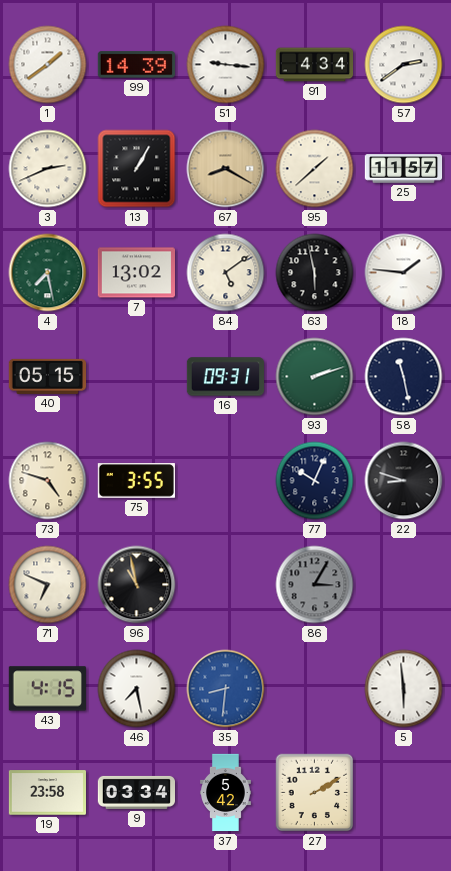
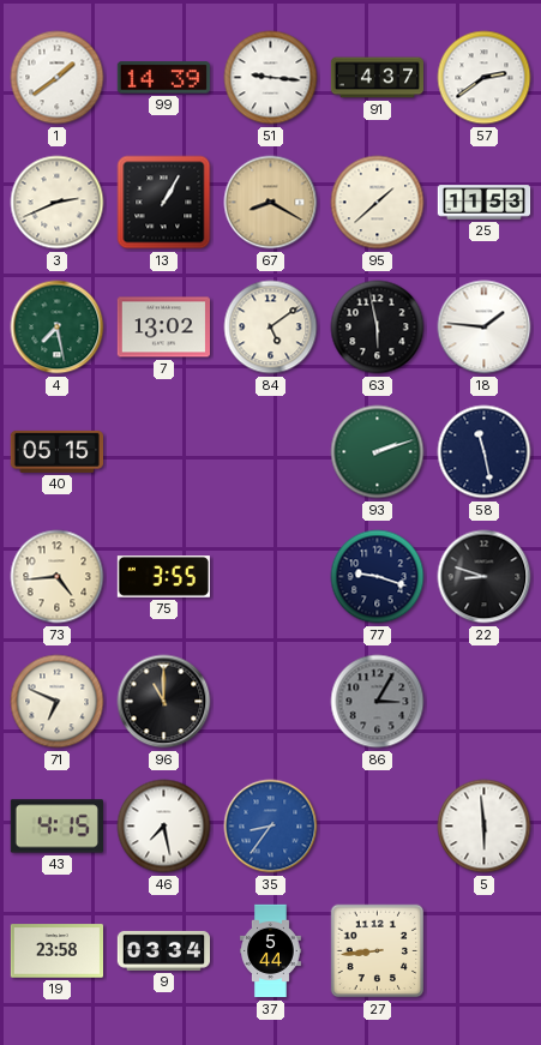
91: 4:34 -> 4:37 (378, 78)
25: 11:57 -> 11:53 (485, 203)
16: 09:31 -> none (225, 377)
73: 4:48 -> 4:44 (58, 577)
77: 10:04 -> 9:18 (378, 577)
96: 10:58 -> 11:00 (164, 702)
35: 8:31 -> 8:36 (271, 827)
37: 5:42 -> 5:44 (271, 951)
27: 2:10 -> 8:44 (378, 951)
